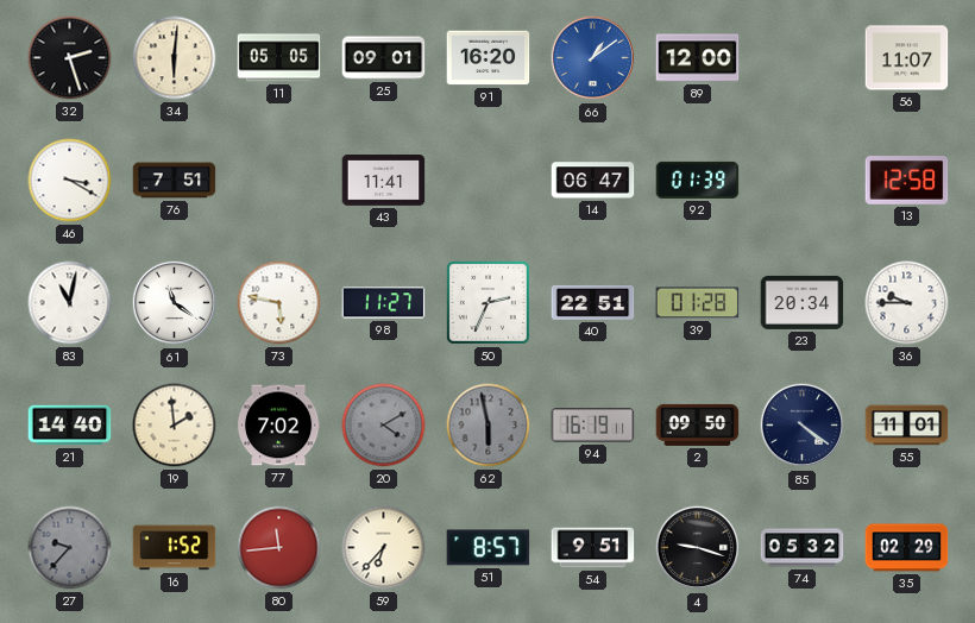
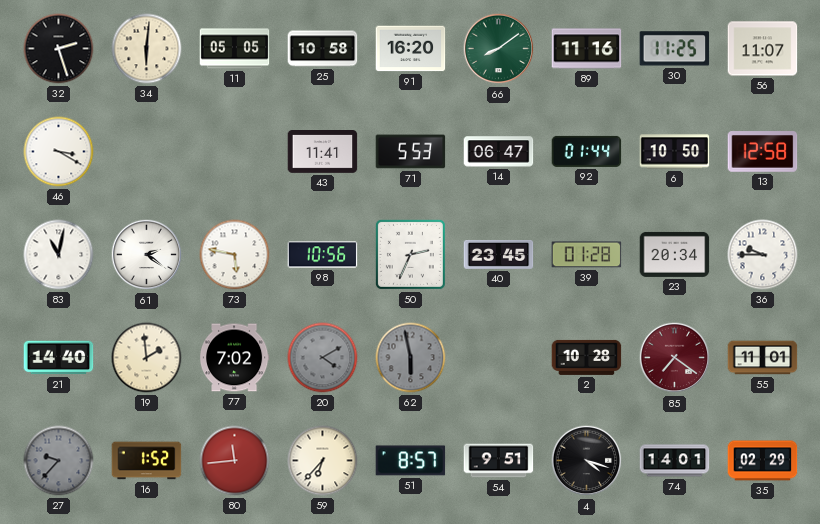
25: 09:01 -> 10:58 (323, 49)
66: 1:09 -> 8:09 (499, 49)
66 dial: blue -> green (499, 49)
89: 12:00 -> 11:16 (587, 49)
30: none -> 11:25 (675, 49)
76: 7:51 -> none (175, 181)
71: none -> 5:53 (411, 152)
92: 01:39 -> 01:44 (587, 151)
6: none -> 10:50 (675, 152)
61: 11:21 -> 2:21 (147, 255)
98: 11:27 -> 10:56 (323, 255)
40: 22:51 -> 23:45 (499, 254)
94: 16:19 -> none (593, 426)
2: 09:50 -> 10:28 (587, 357)
85: 4:21 -> 7:21 (675, 358)
85 dial: navy -> burgundy (675, 358)
4: 9:18 -> 4:18 (587, 461)
74: 05:32 -> 14:01 (675, 461)
